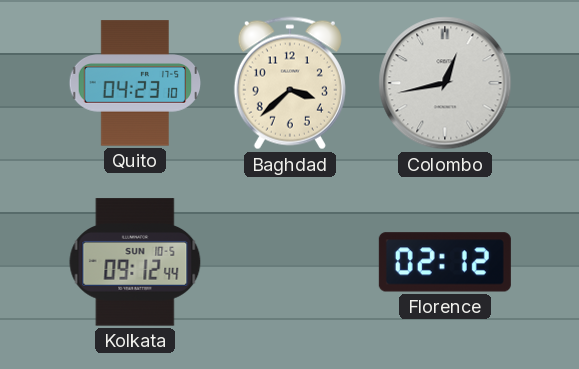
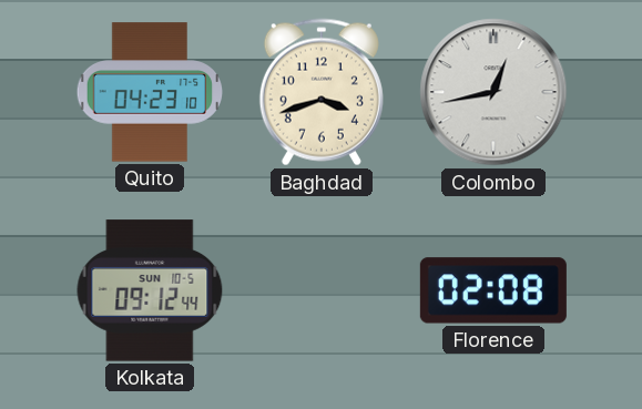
Baghdad: 3:38 -> 3:42 (322, 92)
Florence: 02:12 -> 02:08 (493, 290)
